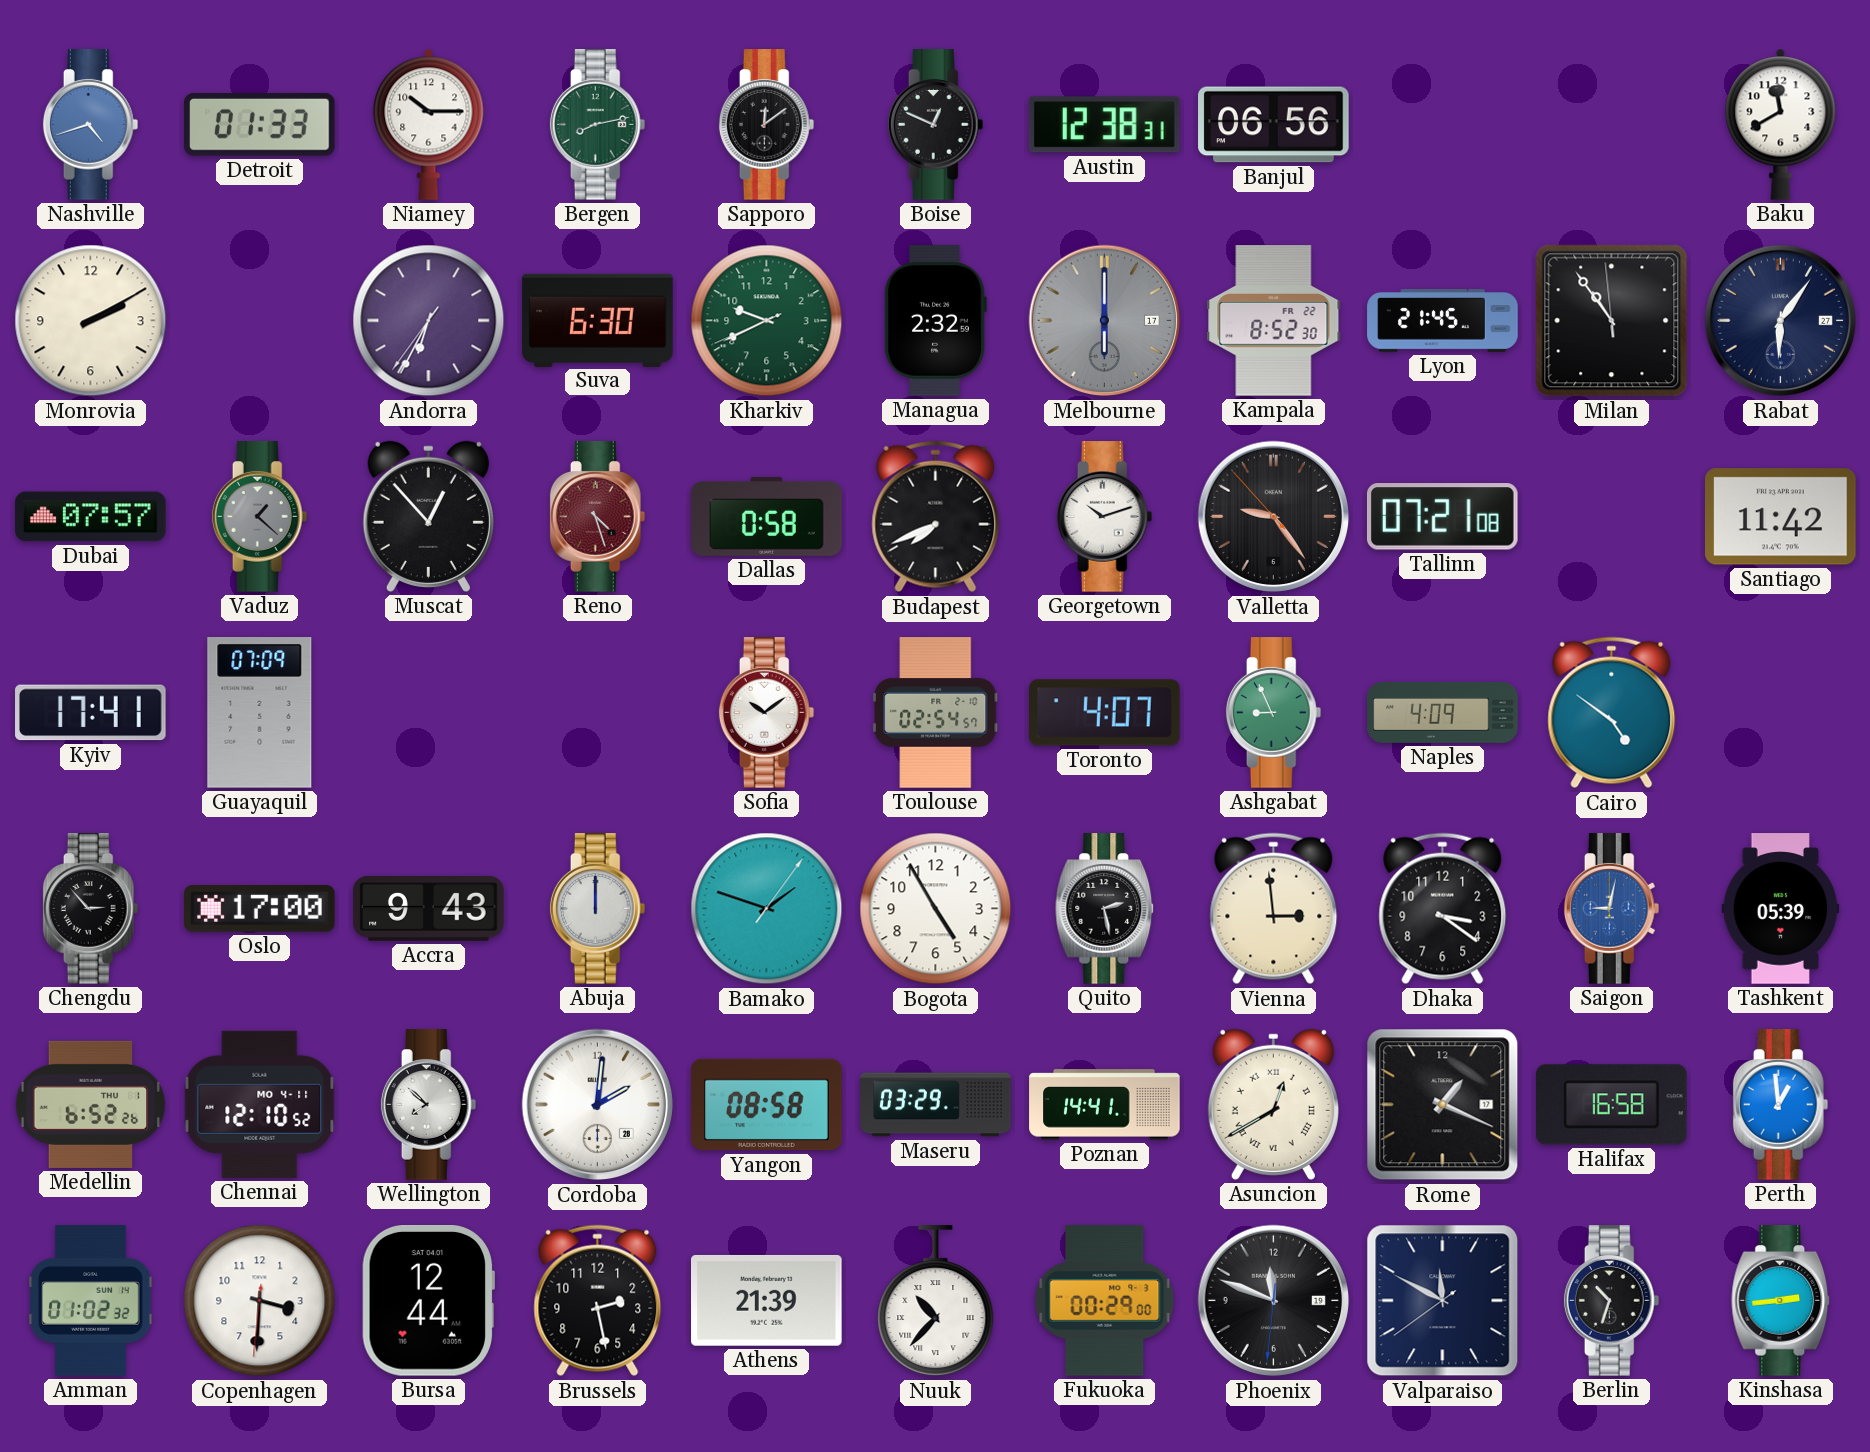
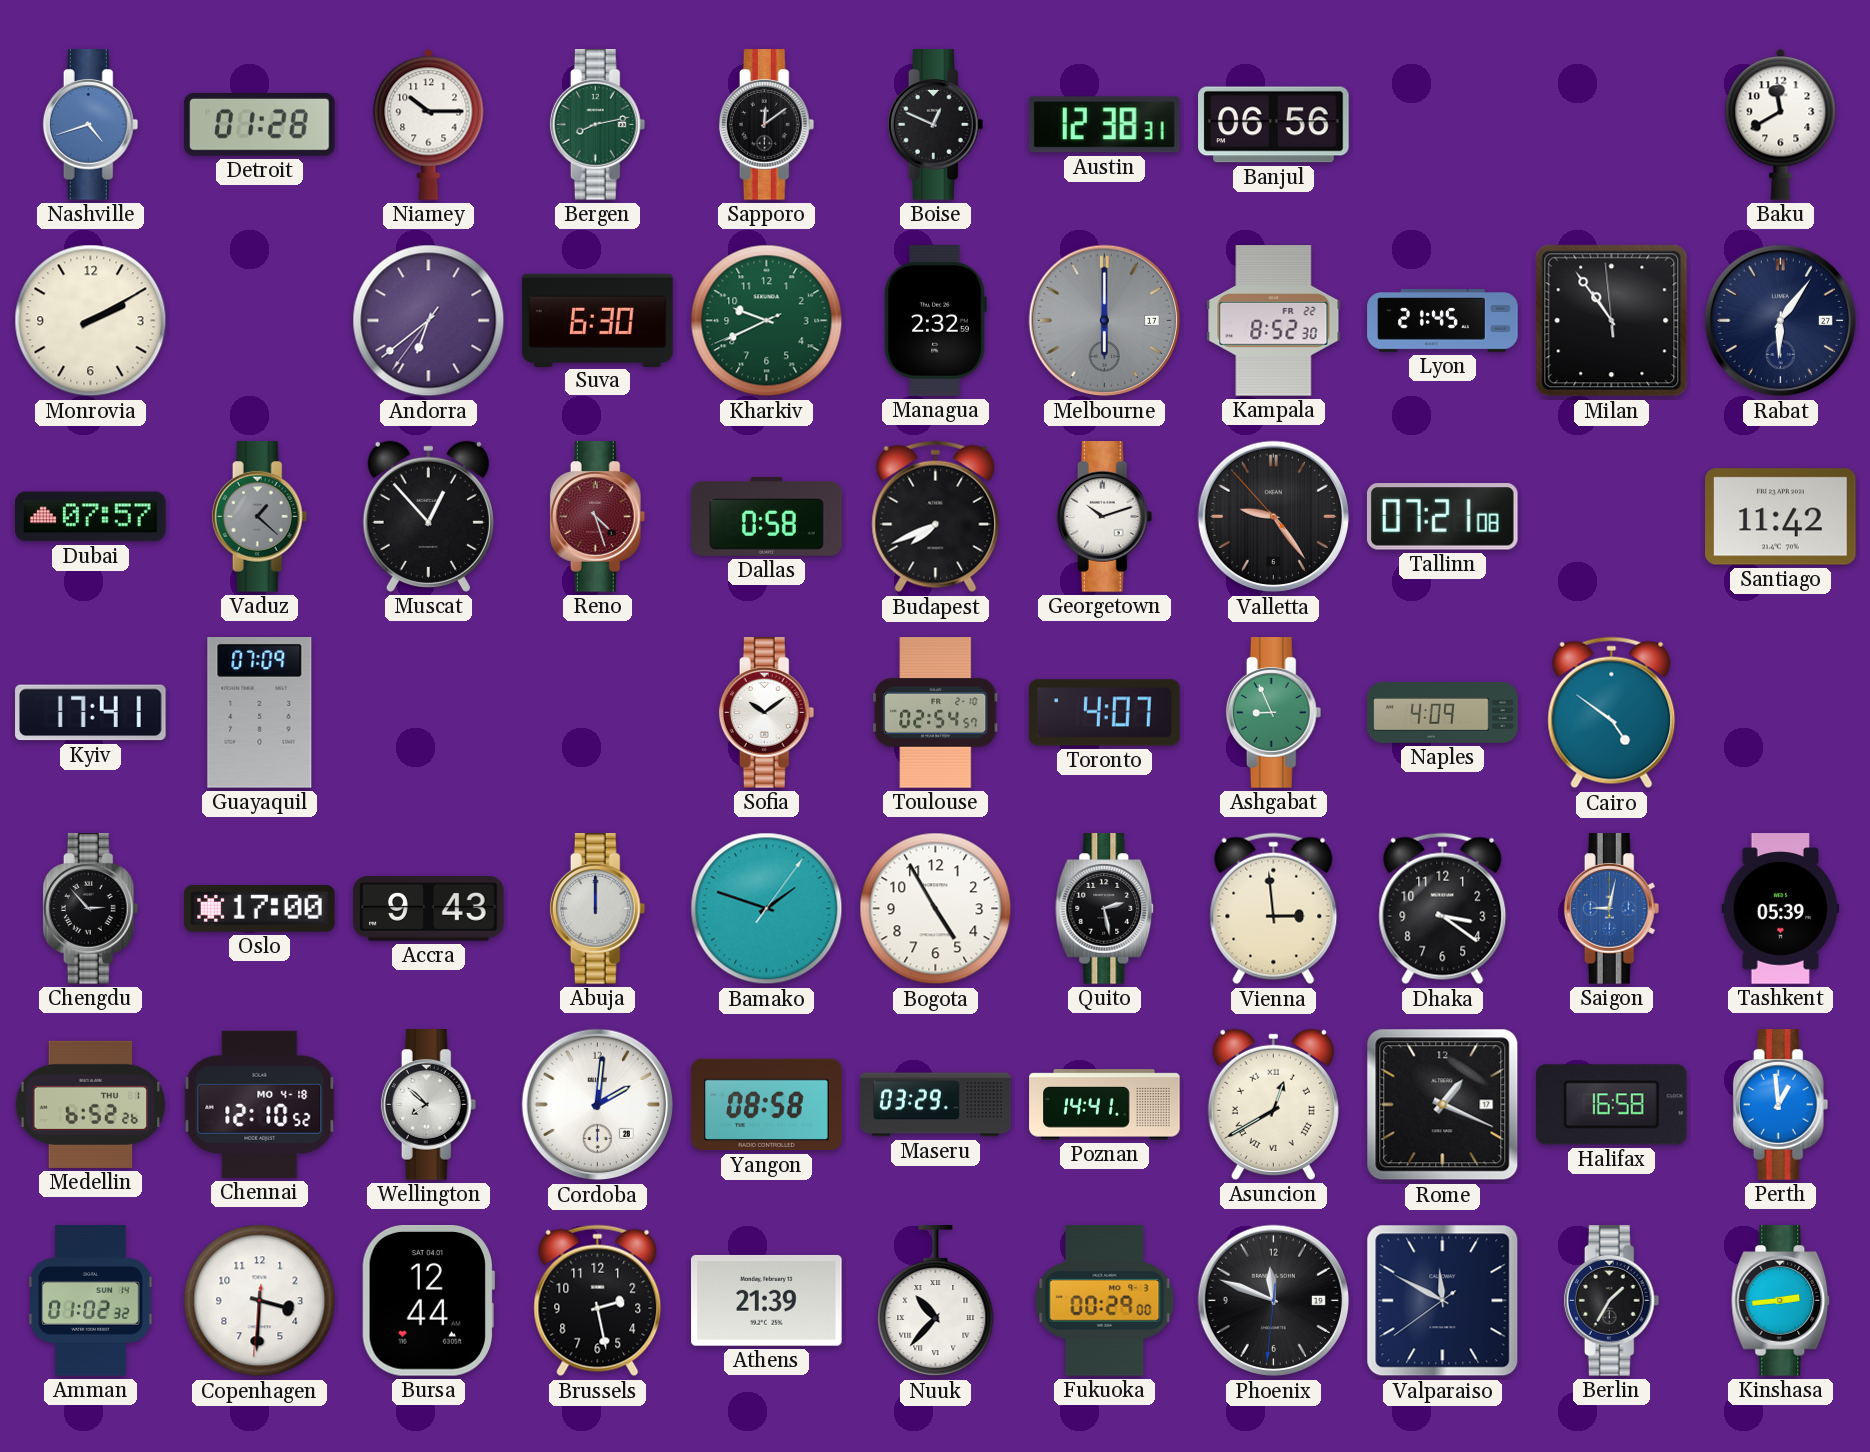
Detroit: 01:33 -> 01:28 (260, 124)
Andorra: 6:34 -> 6:38 (429, 321)
Chennai date: MO 4-11 -> MO 4-18 (260, 1104)
Berlin: 10:33 -> 1:35 (1612, 1301)
